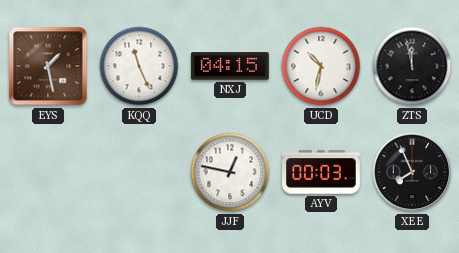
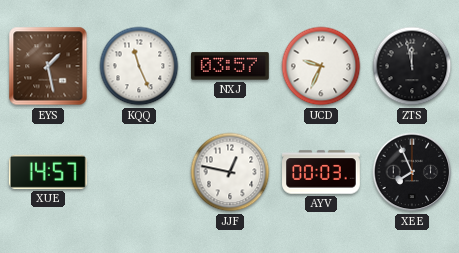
NXJ: 04:15 -> 03:57 (230, 66)
UCD: 10:32 -> 9:34 (321, 66)
XUE: none -> 14:57 (48, 172)
